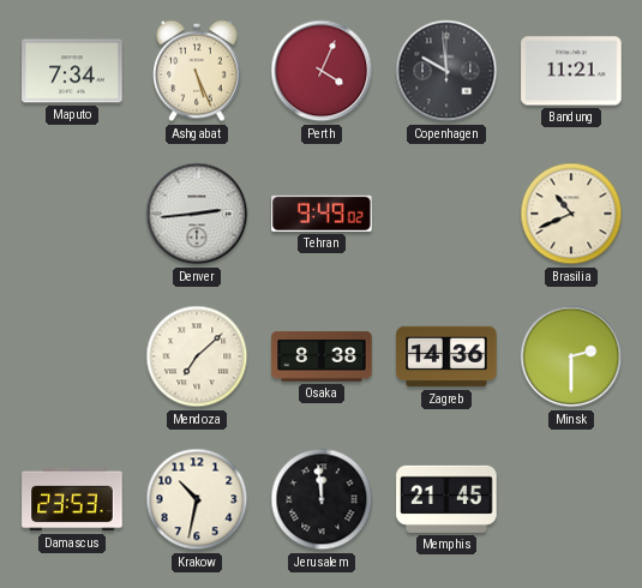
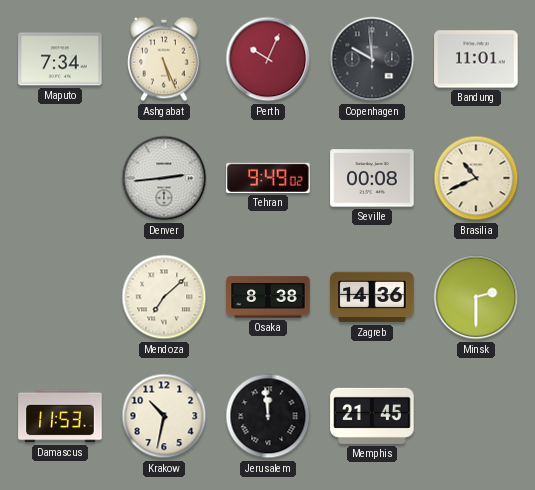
Perth: 4:04 -> 10:04 (268, 59)
Bandung: 11:21 -> 11:01 (476, 59)
Seville: none -> 00:08 (372, 178)
Damascus: 23:53 -> 11:53 (60, 416)
